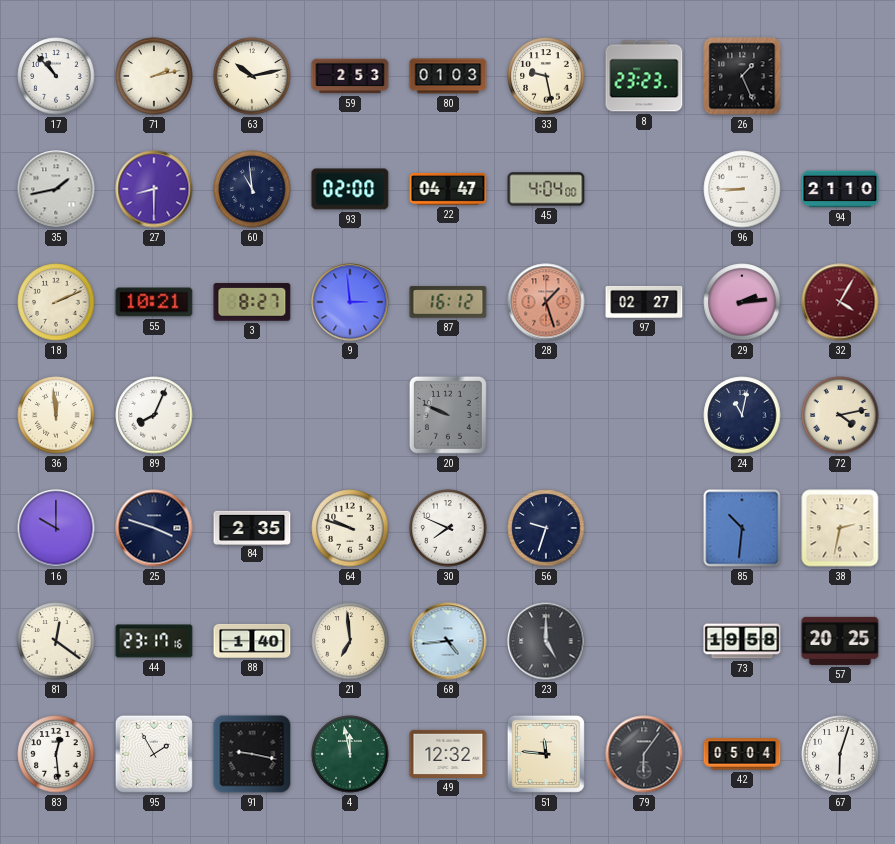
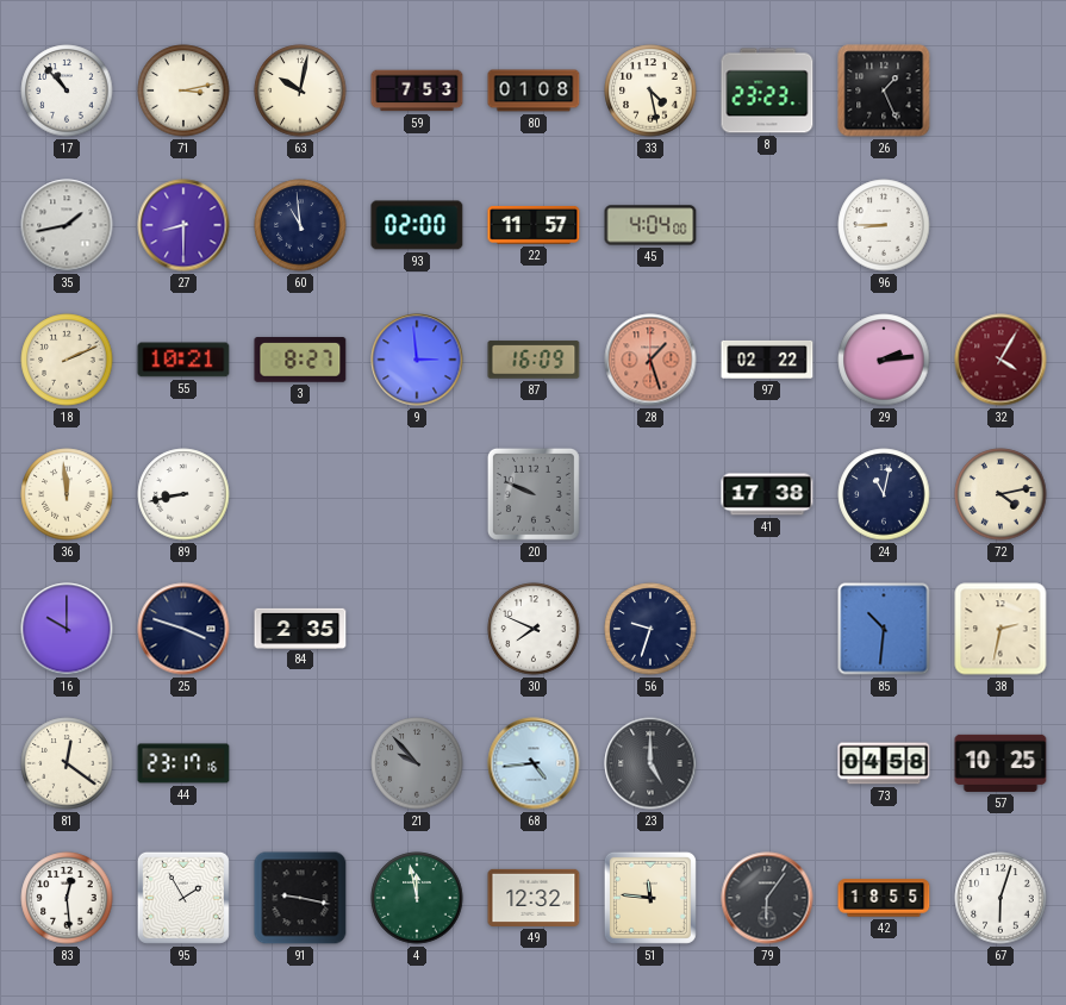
71: 2:13 -> 3:13 (183, 90)
63: 10:13 -> 10:02 (300, 90)
59: 2:53 -> 7:53 (417, 90)
80: 01:03 -> 01:08 (534, 90)
33: 9:28 -> 4:28 (650, 90)
22: 04:47 -> 11:57 (534, 225)
94: 21:10 -> none (840, 189)
87: 16:12 -> 16:09 (534, 360)
97: 02:27 -> 02:22 (767, 360)
89: 8:04 -> 8:43 (183, 494)
41: none -> 17:38 (767, 494)
64: 9:48 -> none (350, 528)
88: 1:40 -> none (252, 641)
21: 6:59 -> 9:53 (417, 763)
21 dial: cream -> grey (417, 763)
73: 19:58 -> 04:58 (884, 763)
57: 20:25 -> 10:25 (1000, 763)
42: 05:04 -> 18:55 (884, 898)
